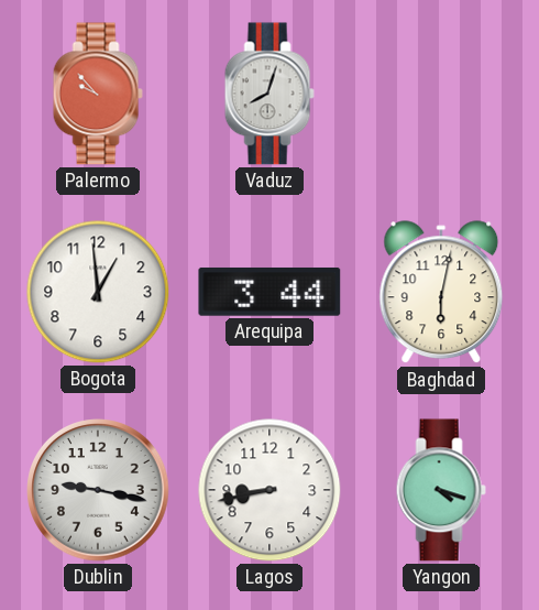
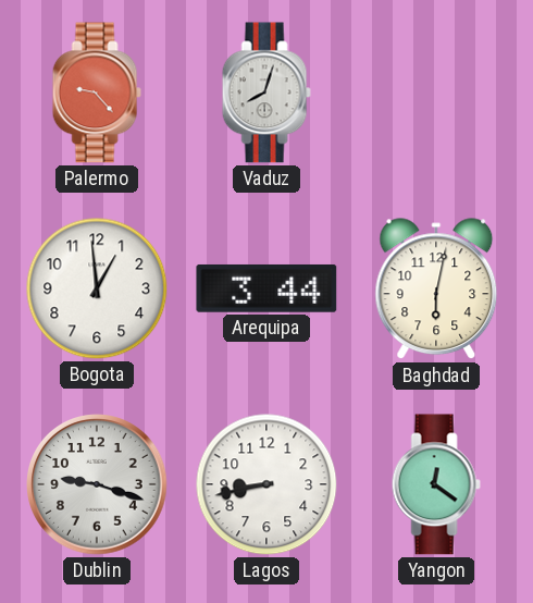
Palermo: 9:53 -> 9:23 (97, 93)
Dublin: 9:17 -> 9:18 (97, 484)
Yangon: 4:18 -> 12:21 (436, 484)
